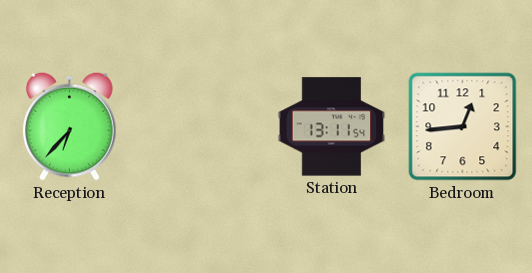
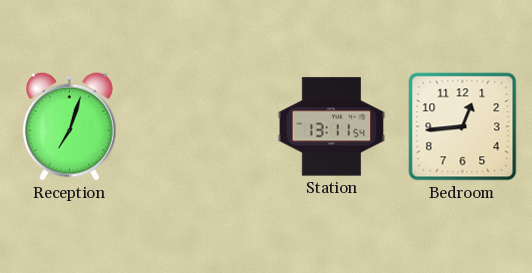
Reception: 6:37 -> 7:03 (70, 126)
